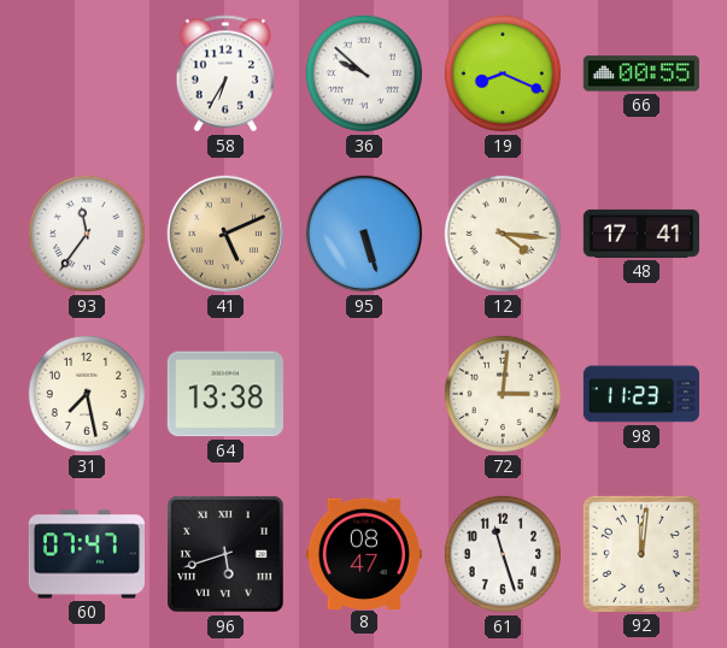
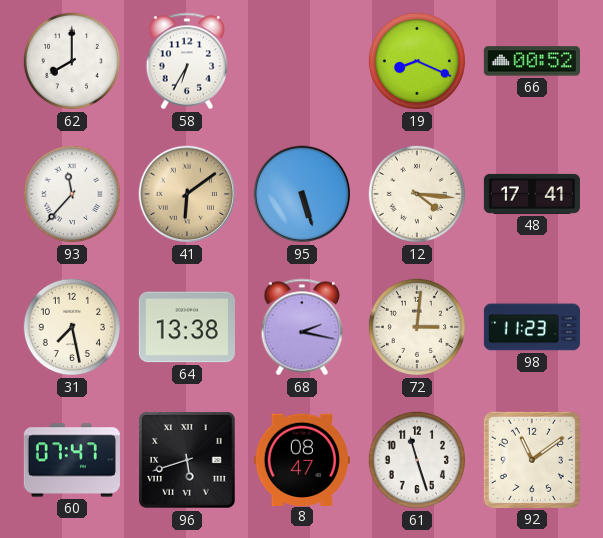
62: none -> 8:00 (72, 61)
36: 9:52 -> none (364, 73)
66: 00:55 -> 00:52 (532, 61)
93: 11:36 -> 11:37 (72, 194)
41: 5:11 -> 6:09 (187, 194)
68: none -> 2:17 (302, 327)
92: 12:01 -> 11:09 (532, 460)
